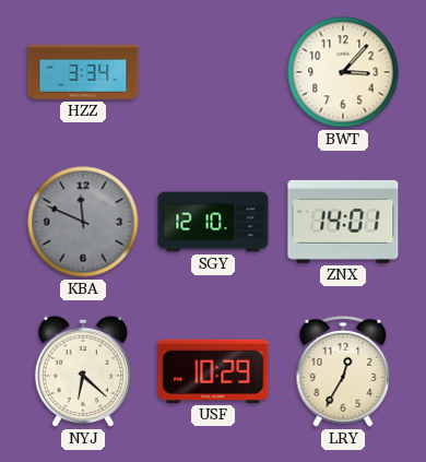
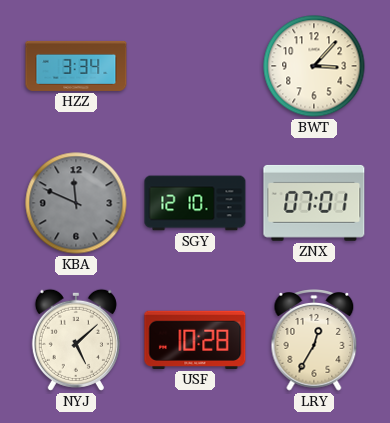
ZNX: 14:01 -> 07:01 (314, 203)
NYJ: 6:22 -> 5:08 (76, 340)
USF: 10:29 -> 10:28 (195, 340)
